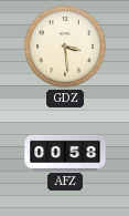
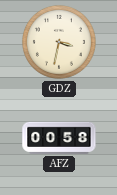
GDZ: 3:29 -> 3:32 (59, 42)
